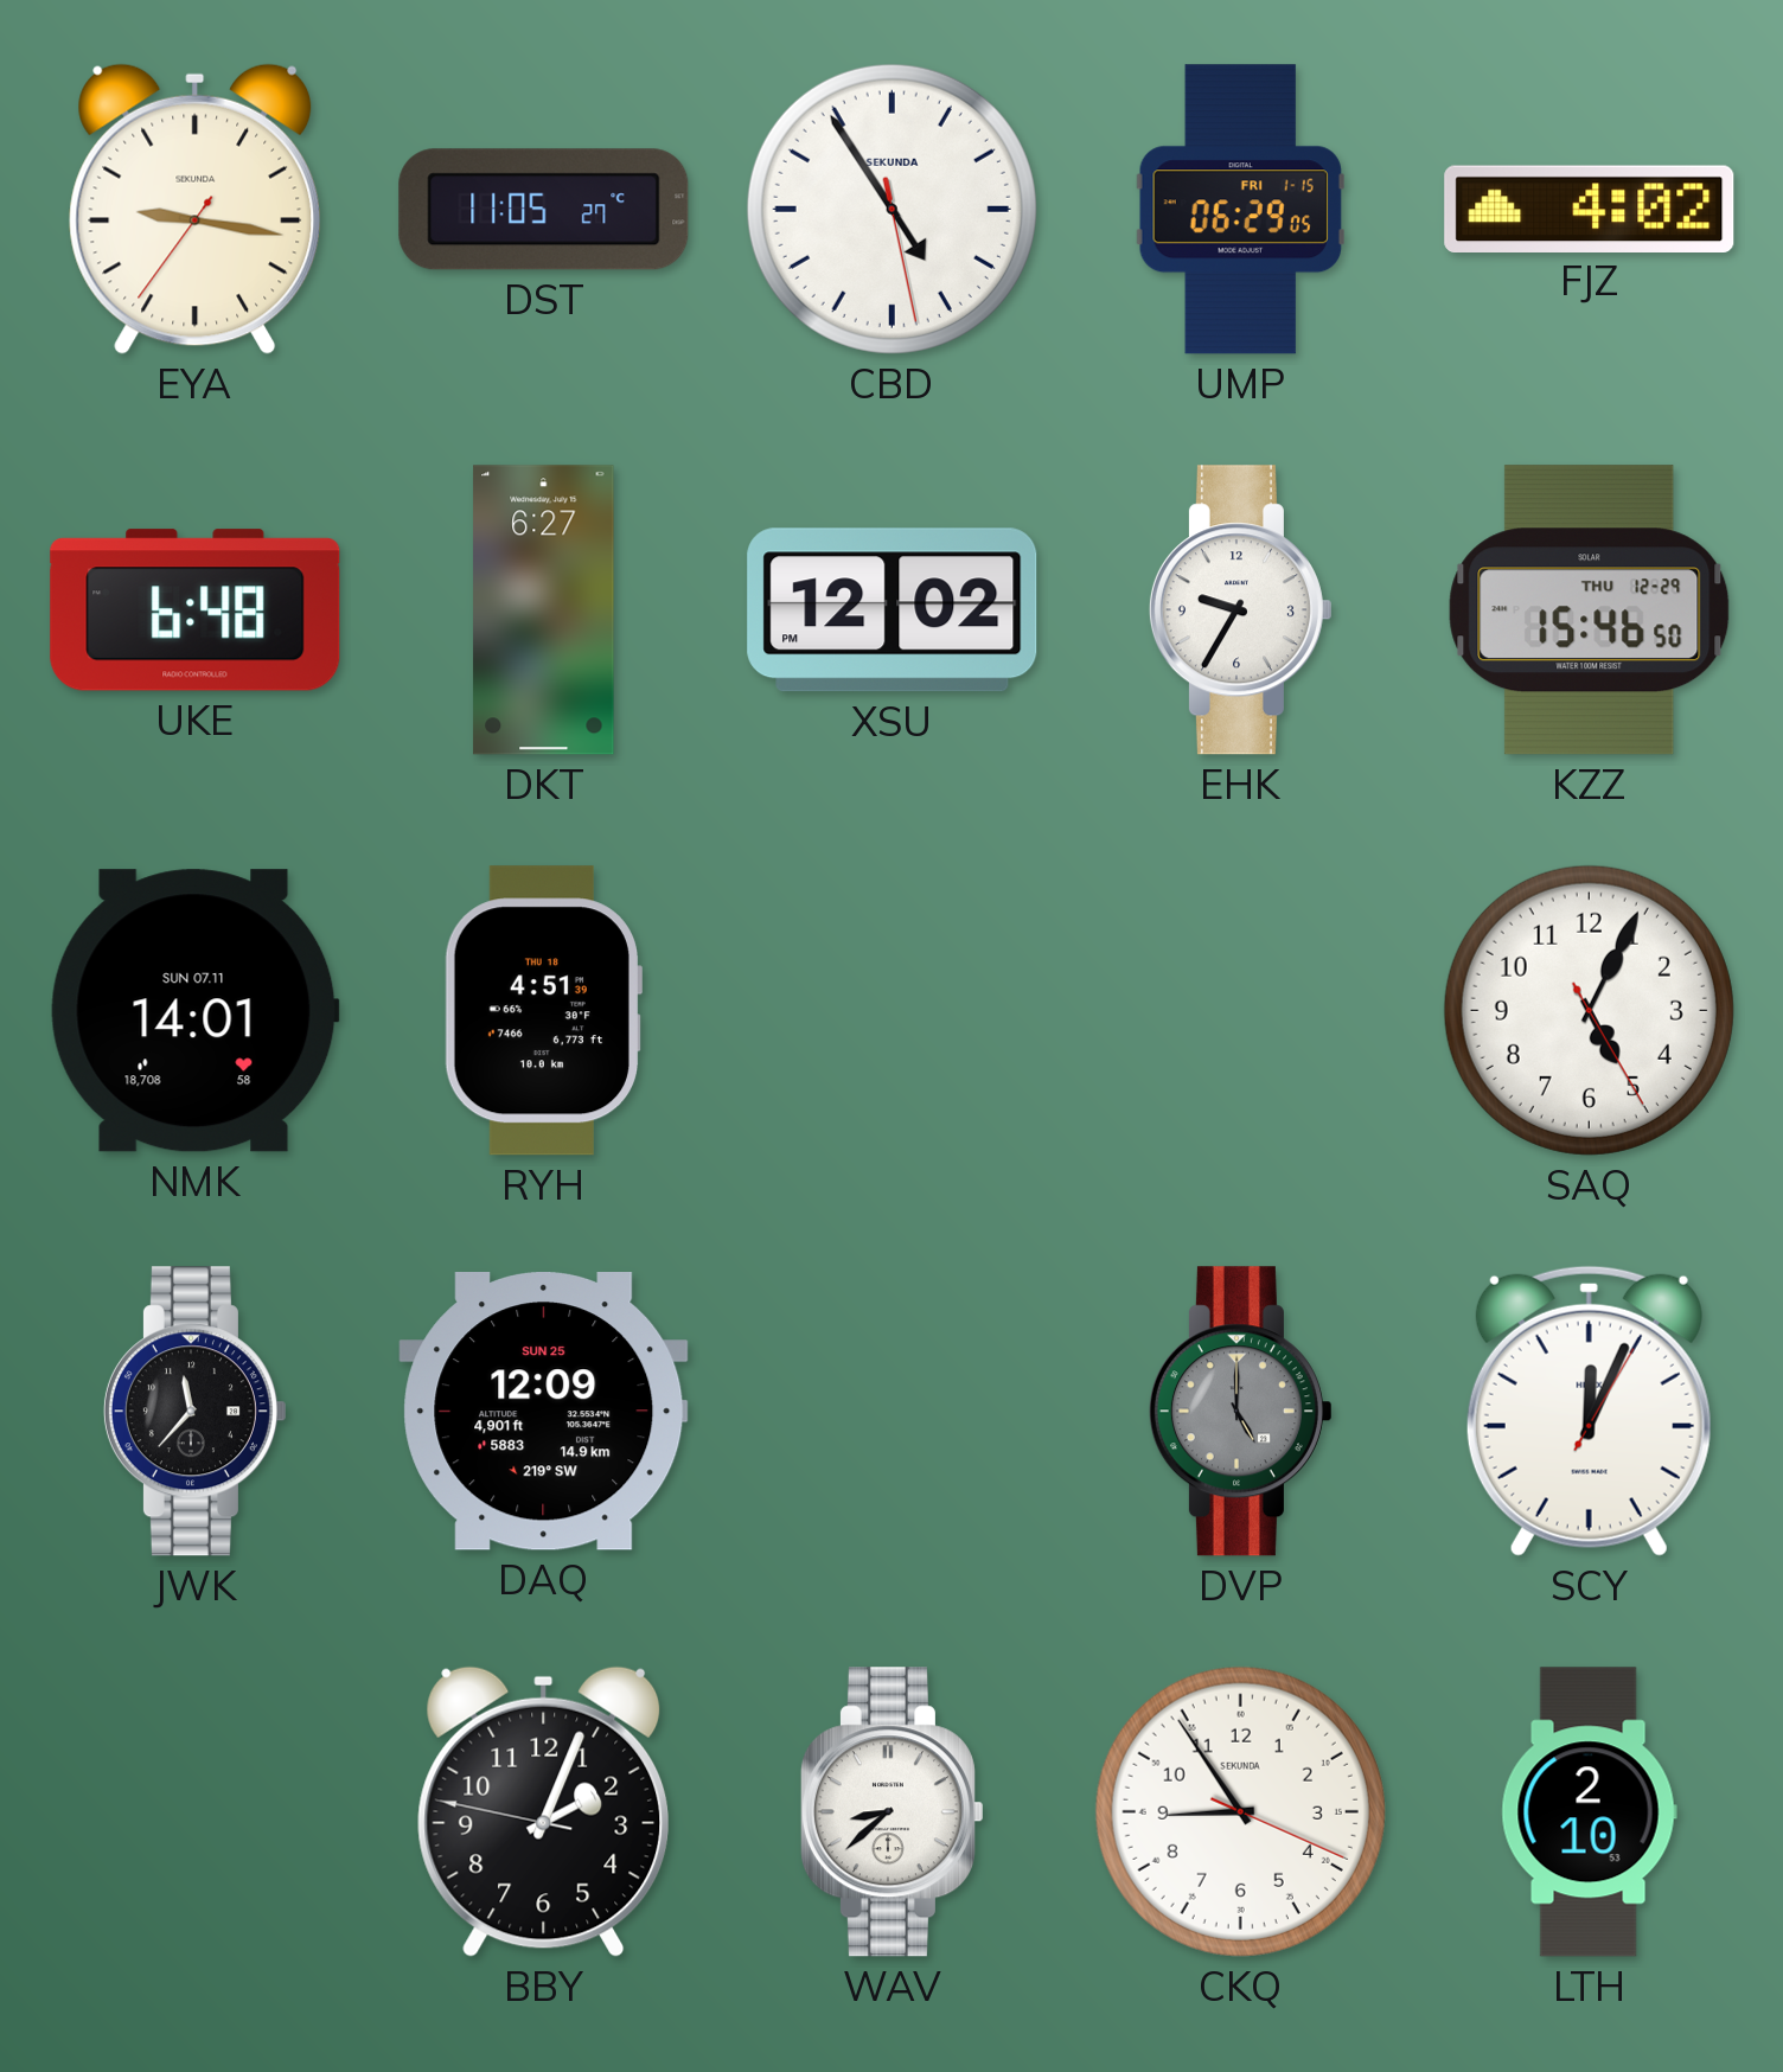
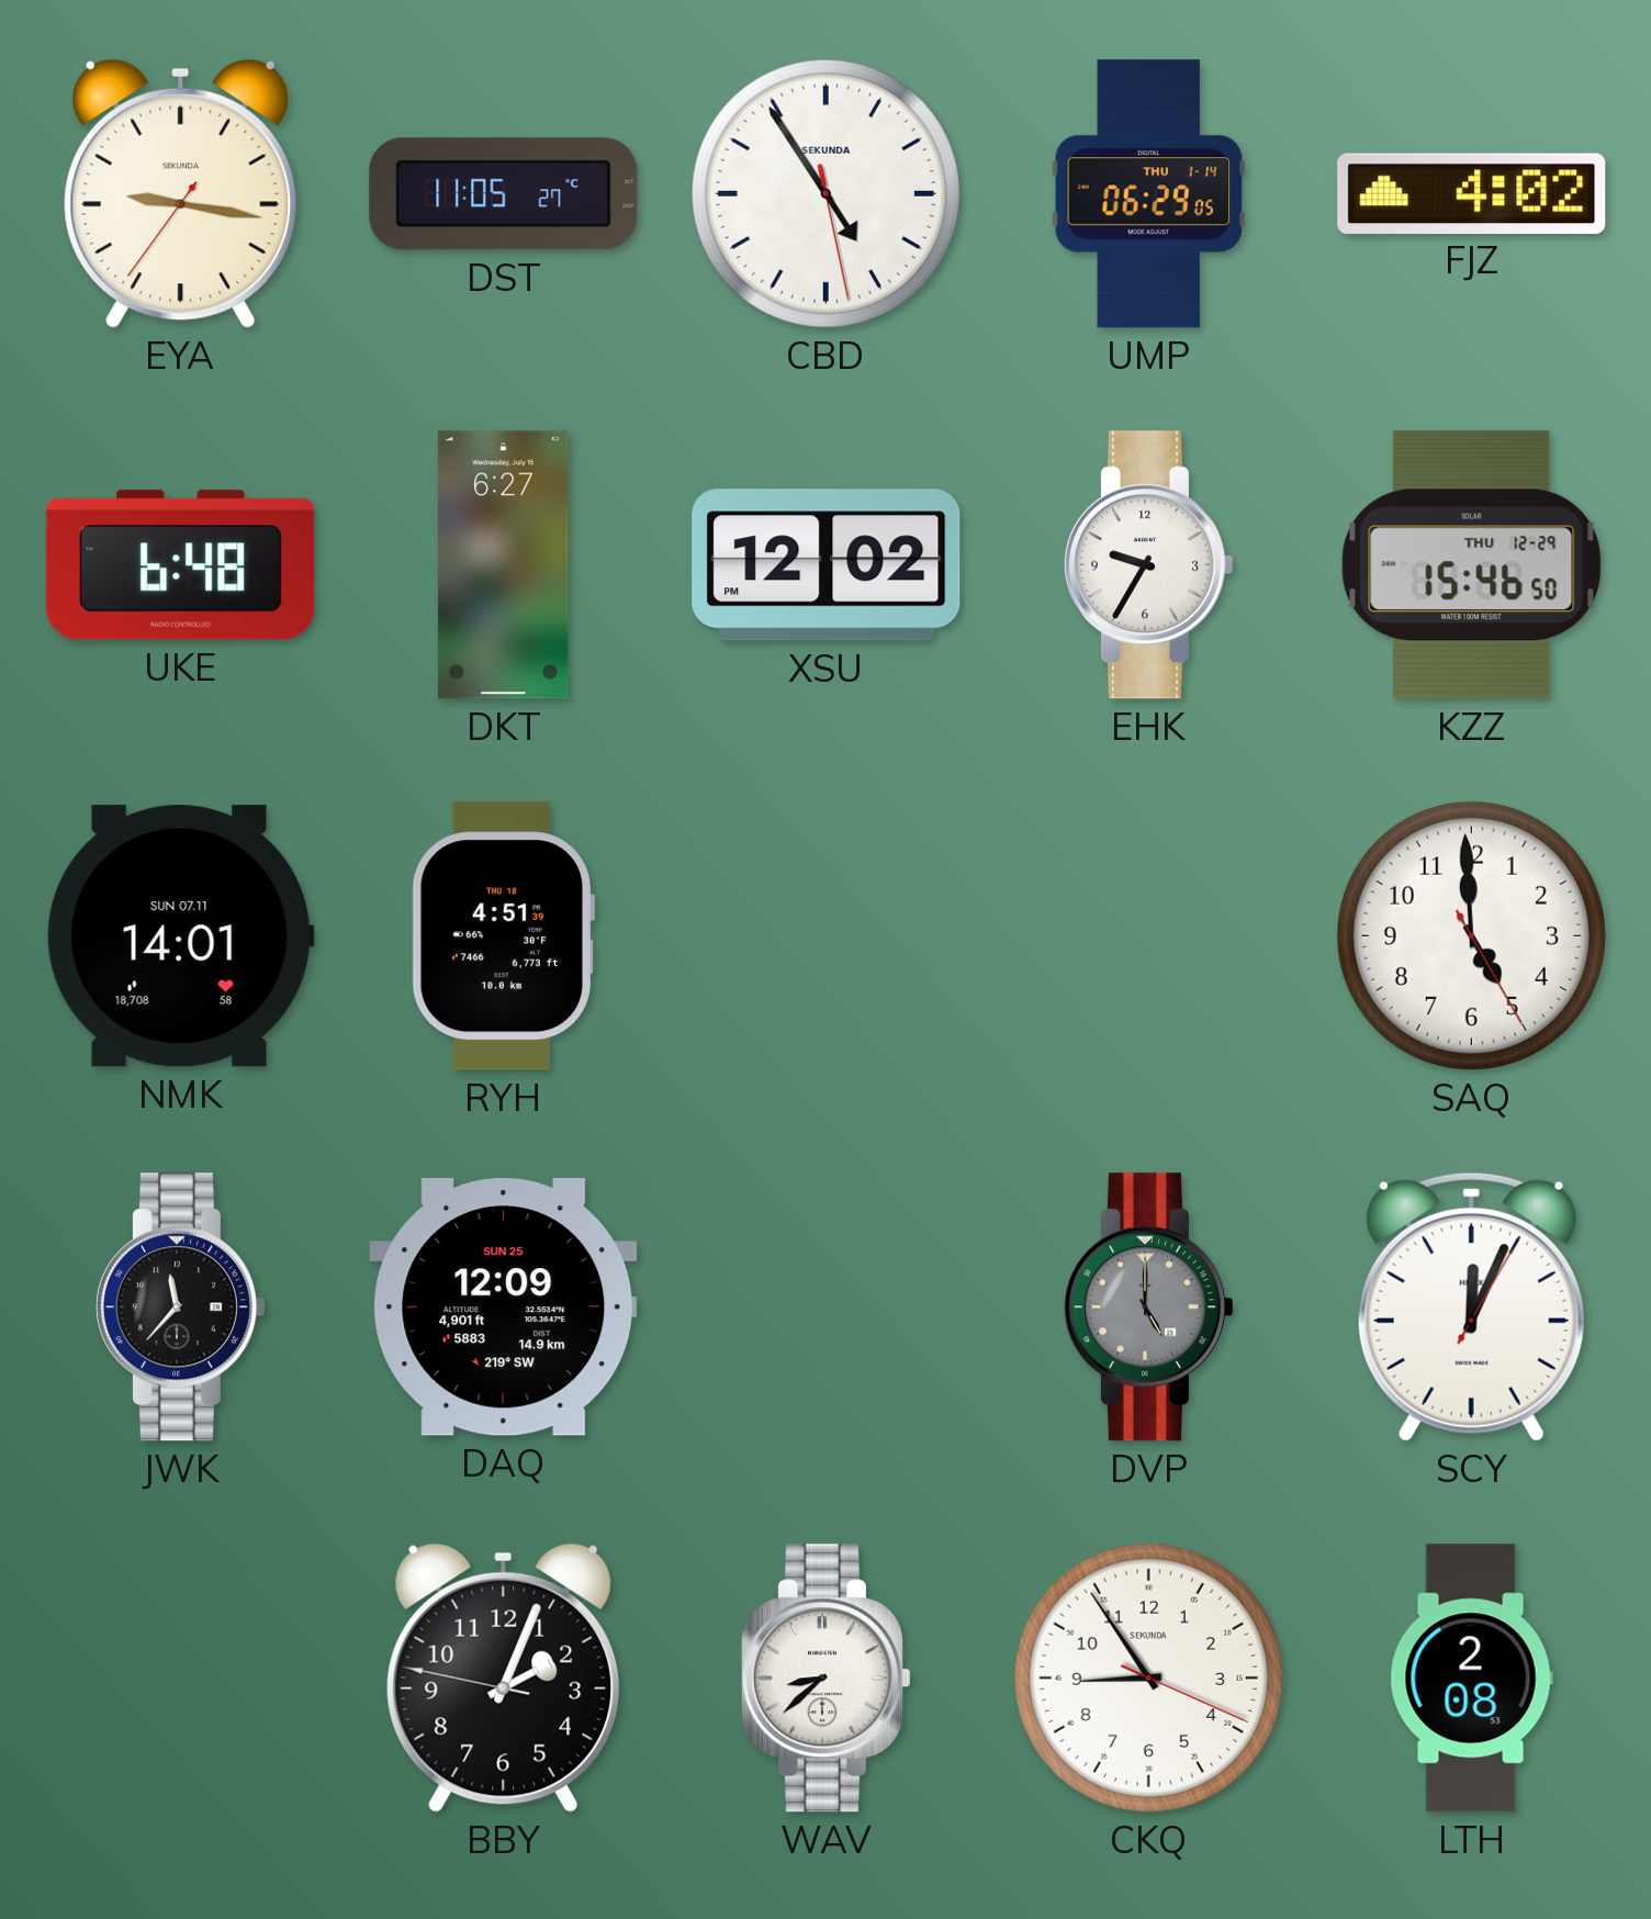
UMP date: FRI 1-15 -> THU 1-14 (1148, 194)
SAQ: 5:04 -> 4:59 (1471, 935)
LTH: 2:10 -> 2:08 (1471, 1679)
